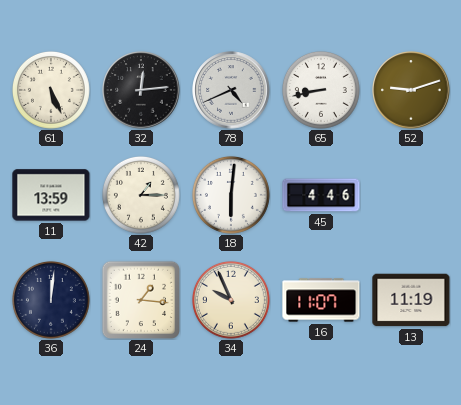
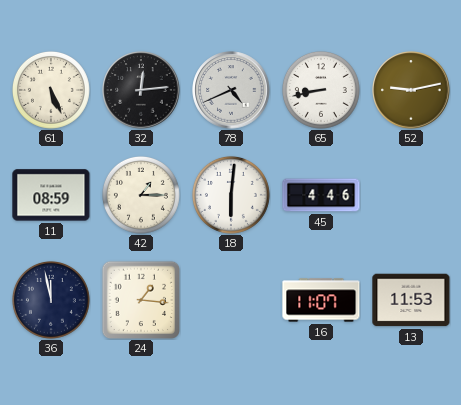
52: 9:12 -> 9:13 (411, 90)
11: 13:59 -> 08:59 (51, 195)
36: 12:01 -> 11:58 (51, 300)
34: 9:56 -> none (231, 300)
13: 11:19 -> 11:53 (411, 300)
